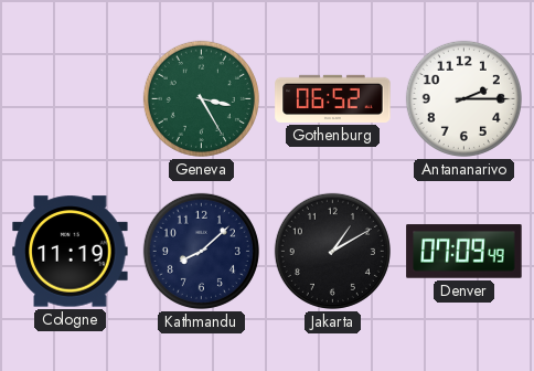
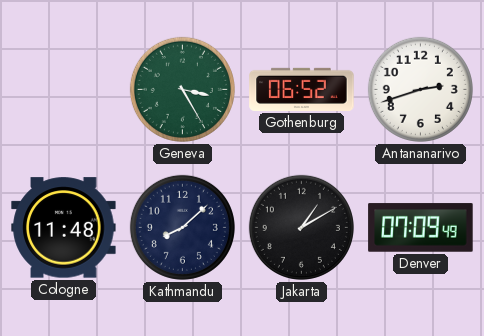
Antananarivo: 2:15 -> 2:42 (420, 89)
Cologne: 11:19 -> 11:48 (64, 228)
